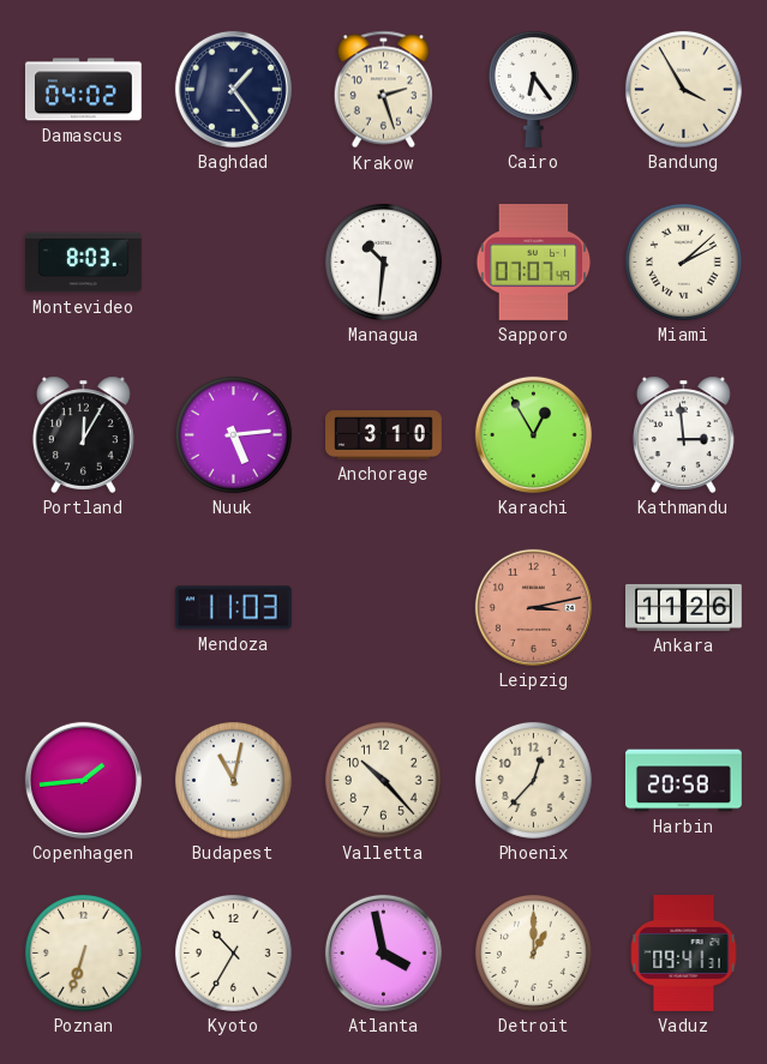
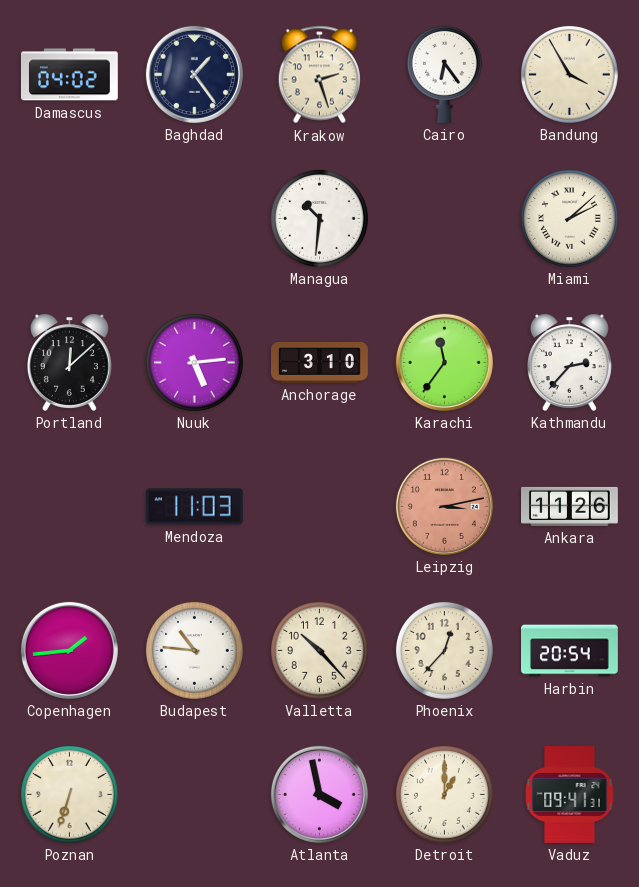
Montevideo: 8:03 -> none (84, 263)
Sapporo: 07:07 -> none (534, 263)
Portland: 12:05 -> 12:08 (69, 362)
Karachi: 12:55 -> 11:36 (444, 362)
Kathmandu: 2:59 -> 2:37 (569, 362)
Budapest: 11:02 -> 10:46 (194, 650)
Harbin: 20:58 -> 20:54 (570, 651)
Kyoto: 10:35 -> none (233, 952)
